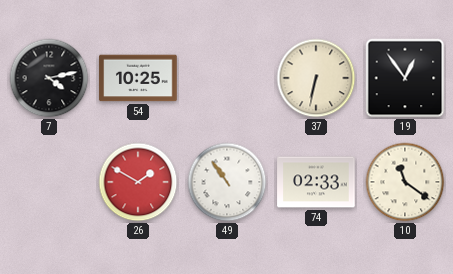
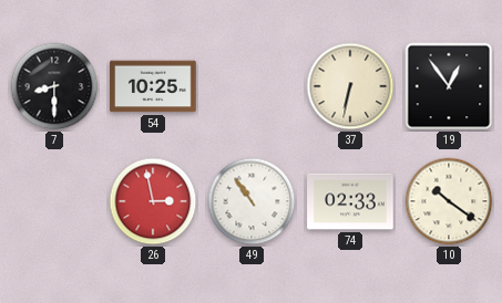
7: 4:13 -> 8:30 (54, 86)
26: 1:50 -> 2:58 (153, 201)
10: 11:21 -> 10:21 (449, 201)
